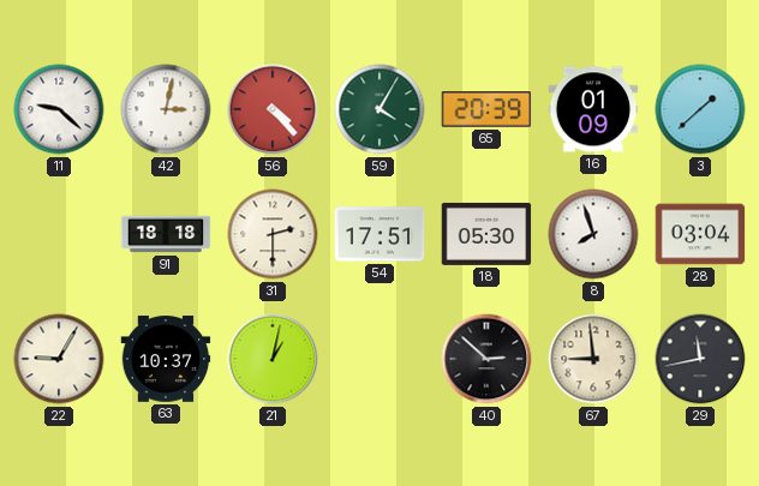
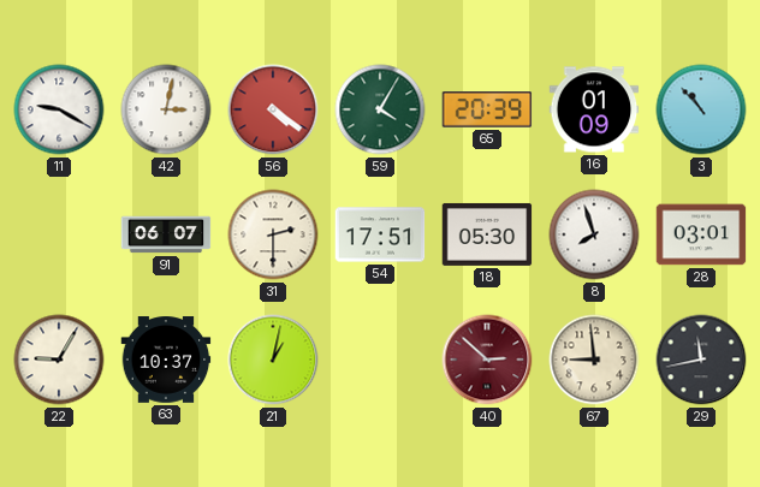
11: 9:22 -> 9:20 (59, 109)
56: 4:23 -> 4:21 (273, 109)
3: 1:38 -> 10:53 (701, 109)
91: 18:18 -> 06:07 (166, 234)
28: 03:04 -> 03:01 (701, 234)
40 dial: black -> burgundy (487, 360)
